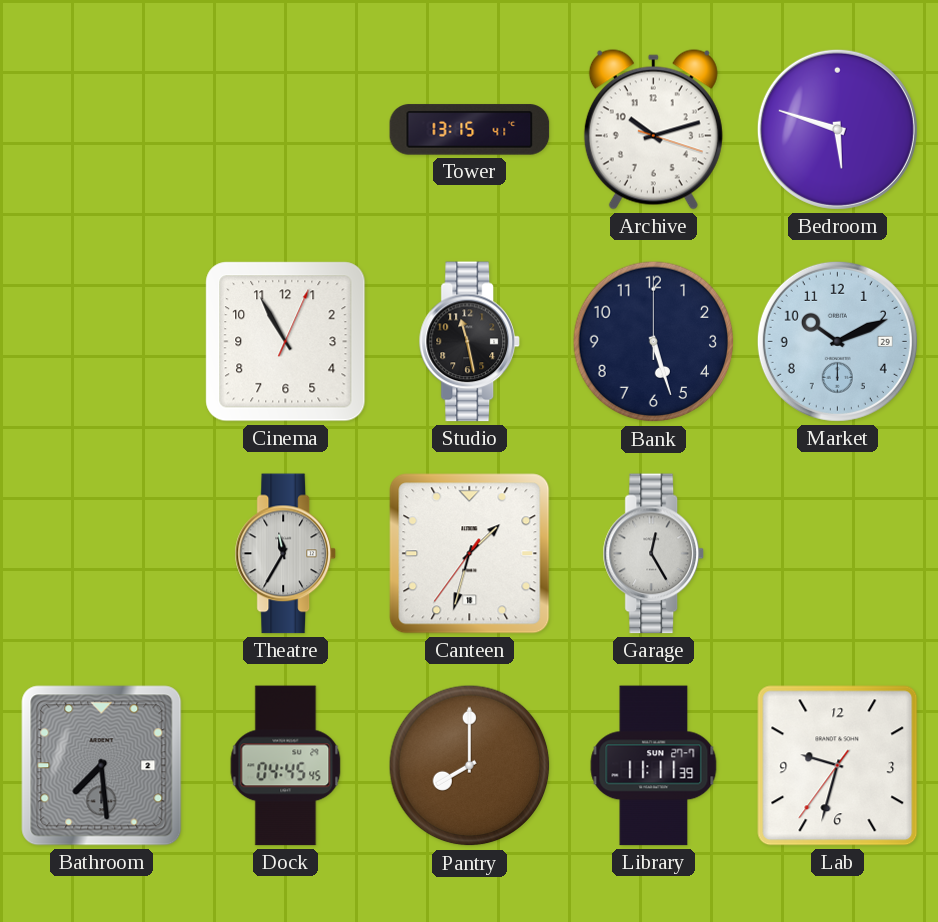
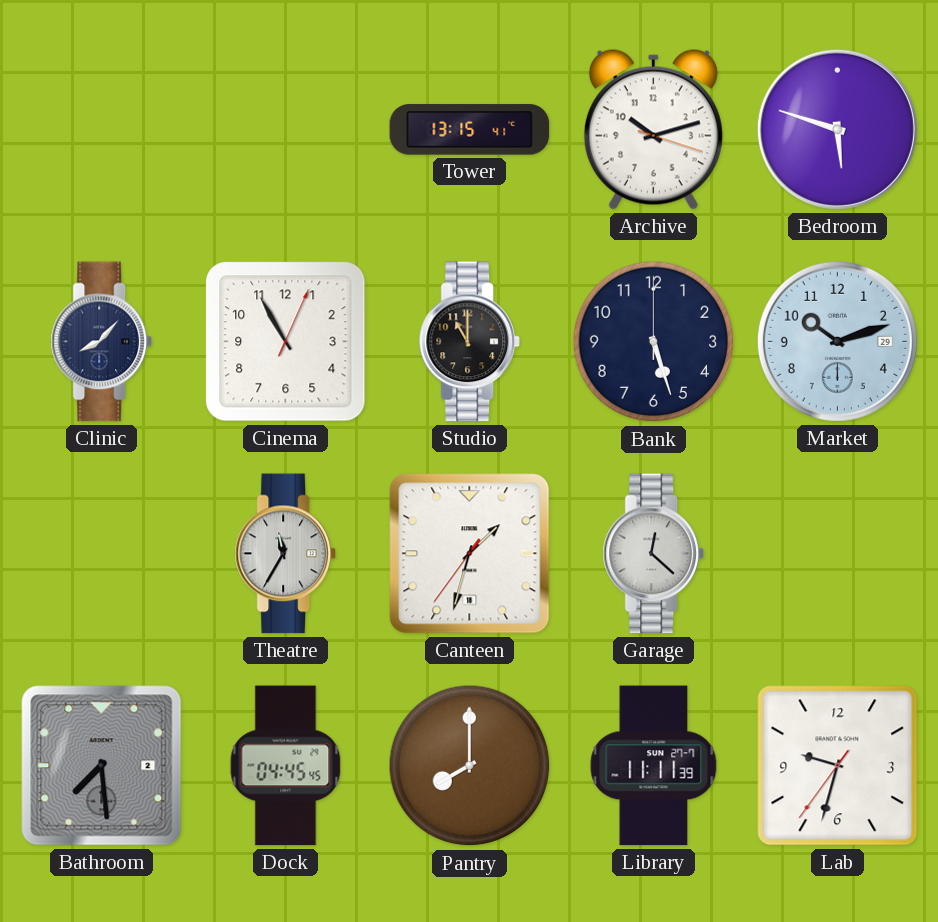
Clinic: none -> 8:07 (101, 342)
Studio: 11:28 -> 11:00 (469, 342)
Market: 10:11 -> 10:12 (837, 341)
Garage: 12:25 -> 12:22 (653, 554)
